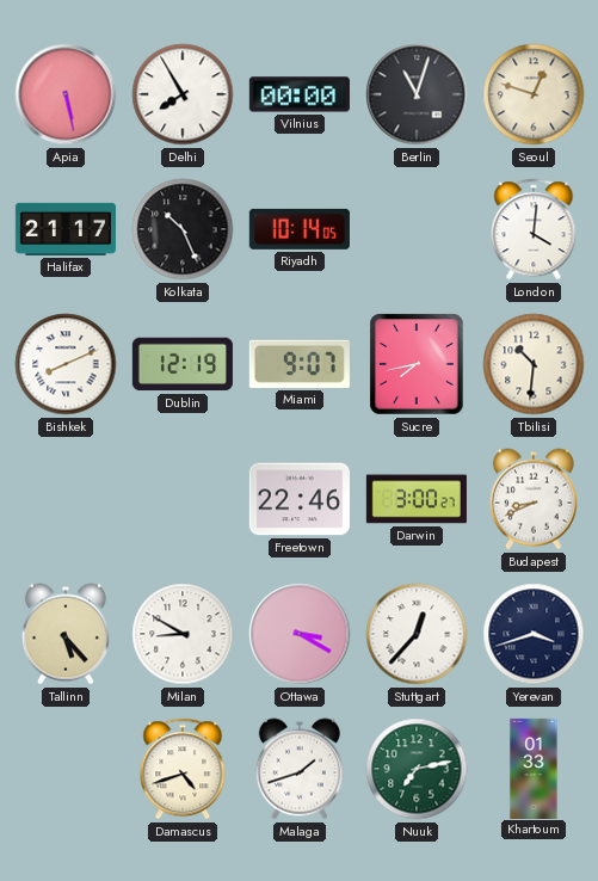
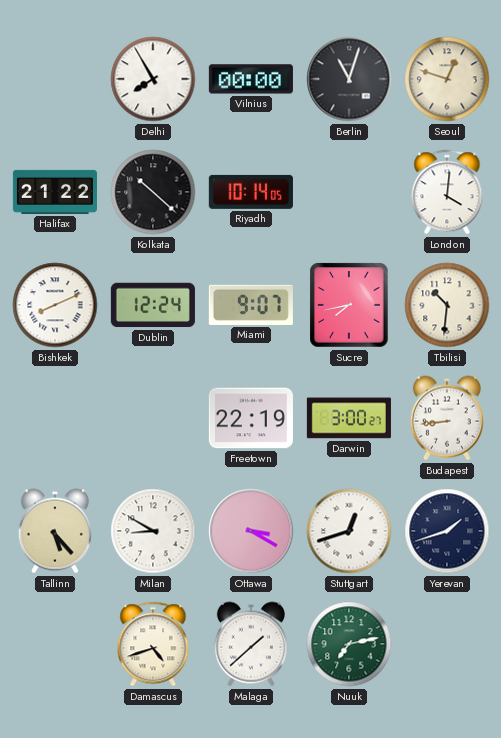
Apia: 5:28 -> none (66, 94)
Halifax: 21:17 -> 21:22 (55, 192)
Kolkata: 10:26 -> 10:22 (153, 192)
Dublin: 12:19 -> 12:24 (153, 305)
Freetown: 22:46 -> 22:19 (251, 418)
Budapest: 8:41 -> 8:44 (447, 418)
Stuttgart: 12:37 -> 12:42 (349, 531)
Yerevan: 3:42 -> 1:42 (447, 531)
Malaga: 1:42 -> 1:38 (251, 644)
Khartoum: 01:33 -> none (534, 768)
